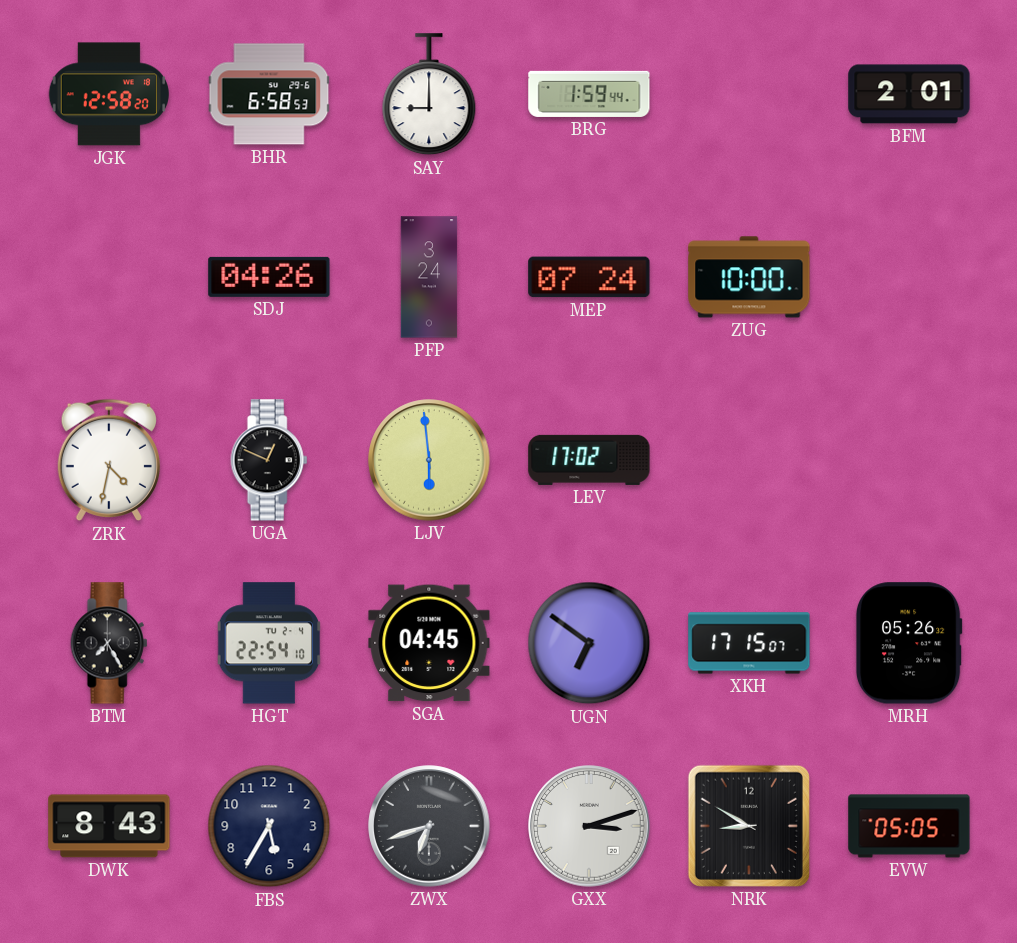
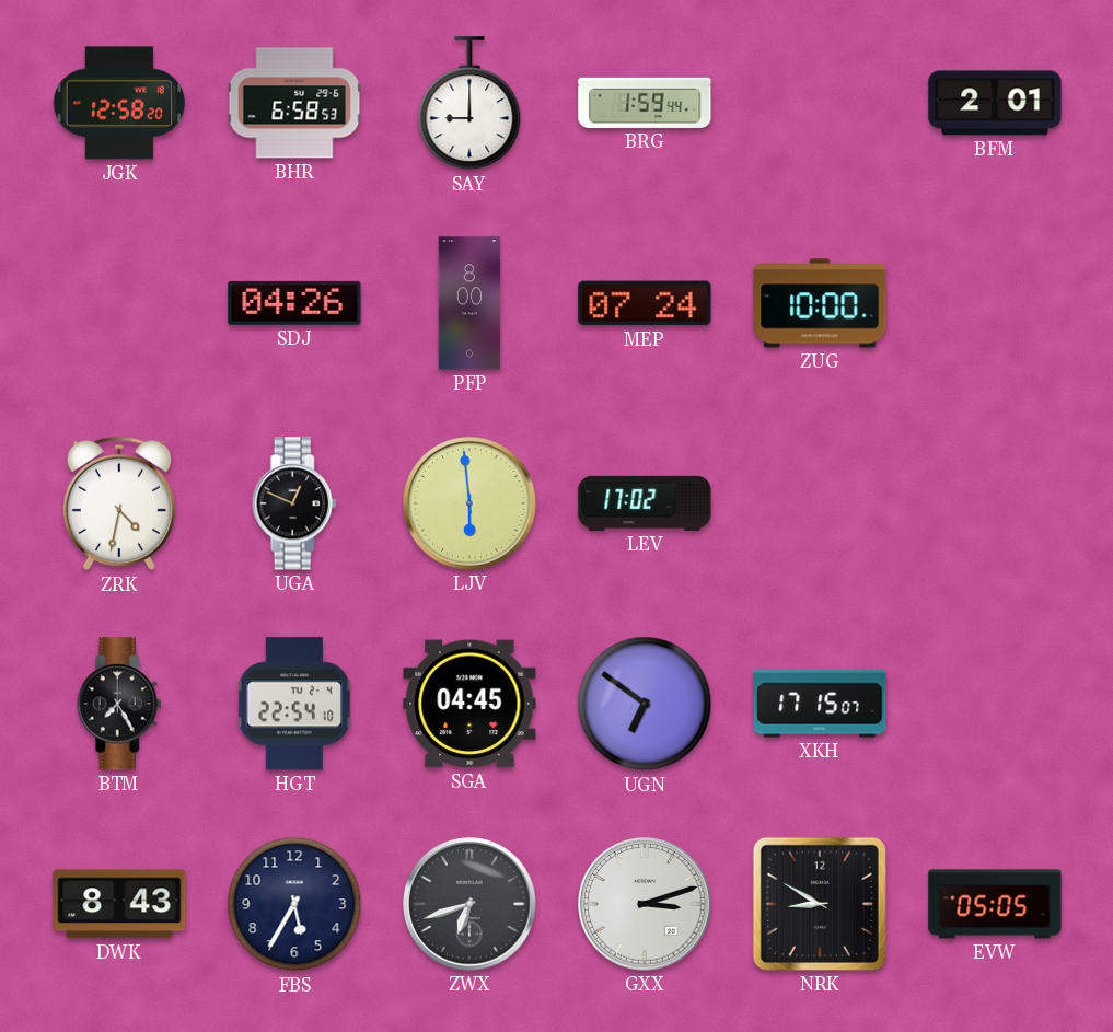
PFP: 3:24 -> 8:00 (469, 303)
MRH: 05:26 -> none (909, 643)
